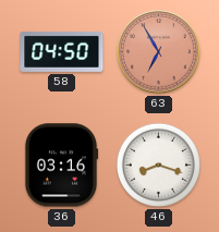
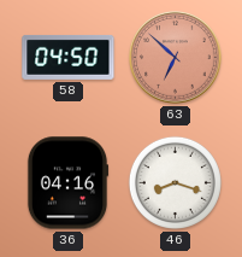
63: 6:55 -> 6:52 (176, 58)
36: 03:16 -> 04:16 (67, 183)
